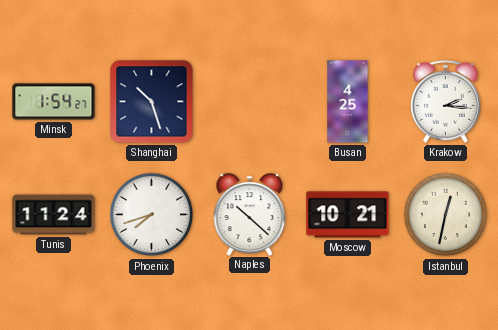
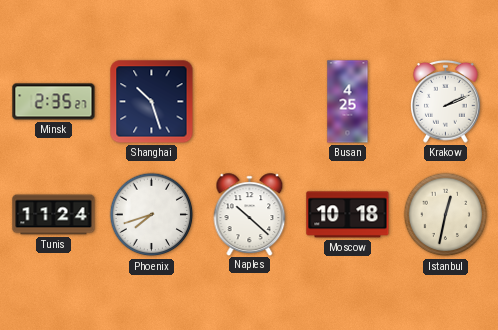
Minsk: 1:54 -> 2:35 (54, 102)
Krakow: 2:16 -> 2:11 (446, 101)
Moscow: 10:21 -> 10:18 (348, 215)
